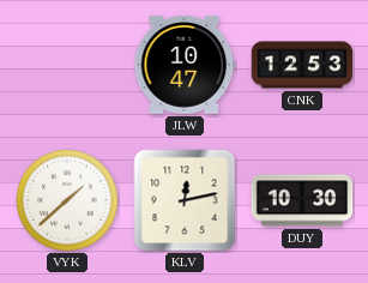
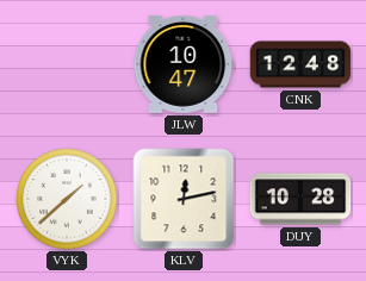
CNK: 12:53 -> 12:48 (300, 64)
DUY: 10:30 -> 10:28 (300, 199)
